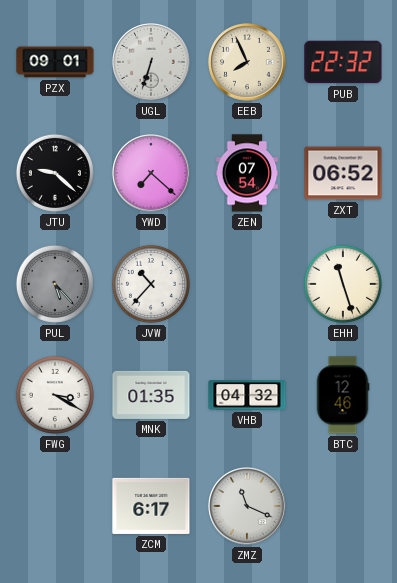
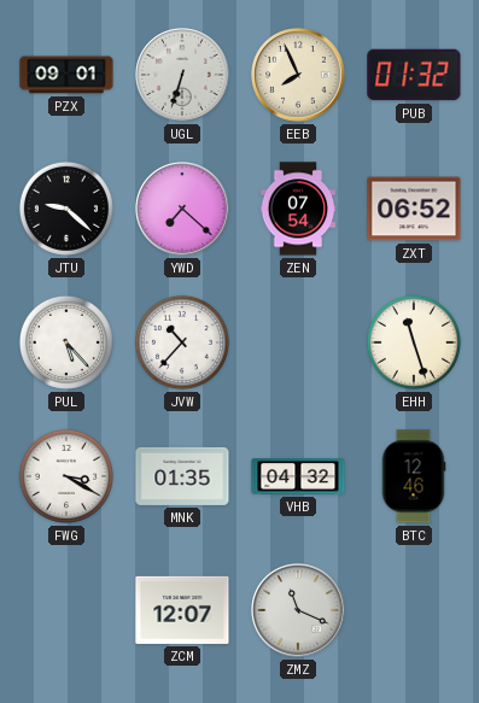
PUB: 22:32 -> 01:32 (414, 75)
PUL dial: grey -> white (66, 342)
ZCM: 6:17 -> 12:07 (182, 610)
